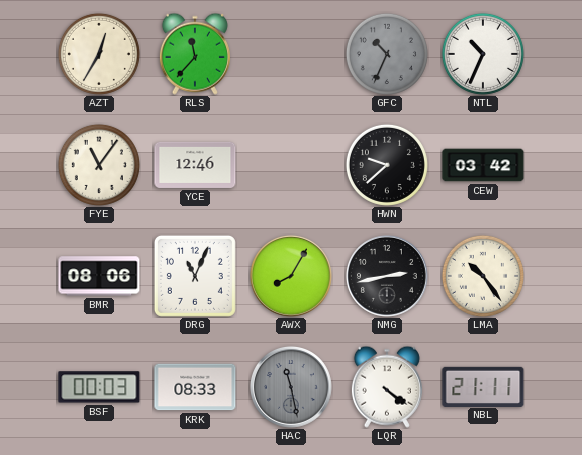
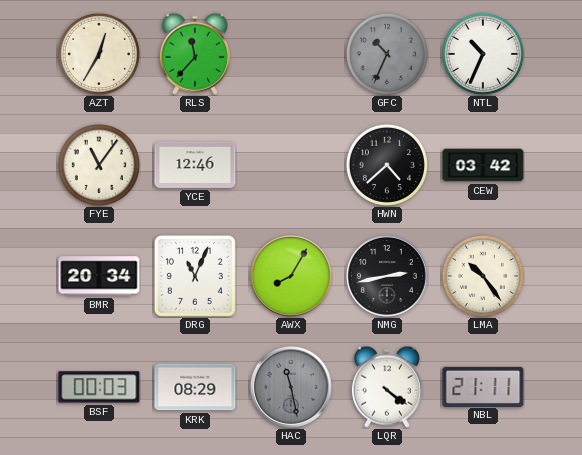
HWN: 9:38 -> 4:38 (387, 165)
BMR: 08:06 -> 20:34 (99, 276)
KRK: 08:33 -> 08:29 (195, 387)
